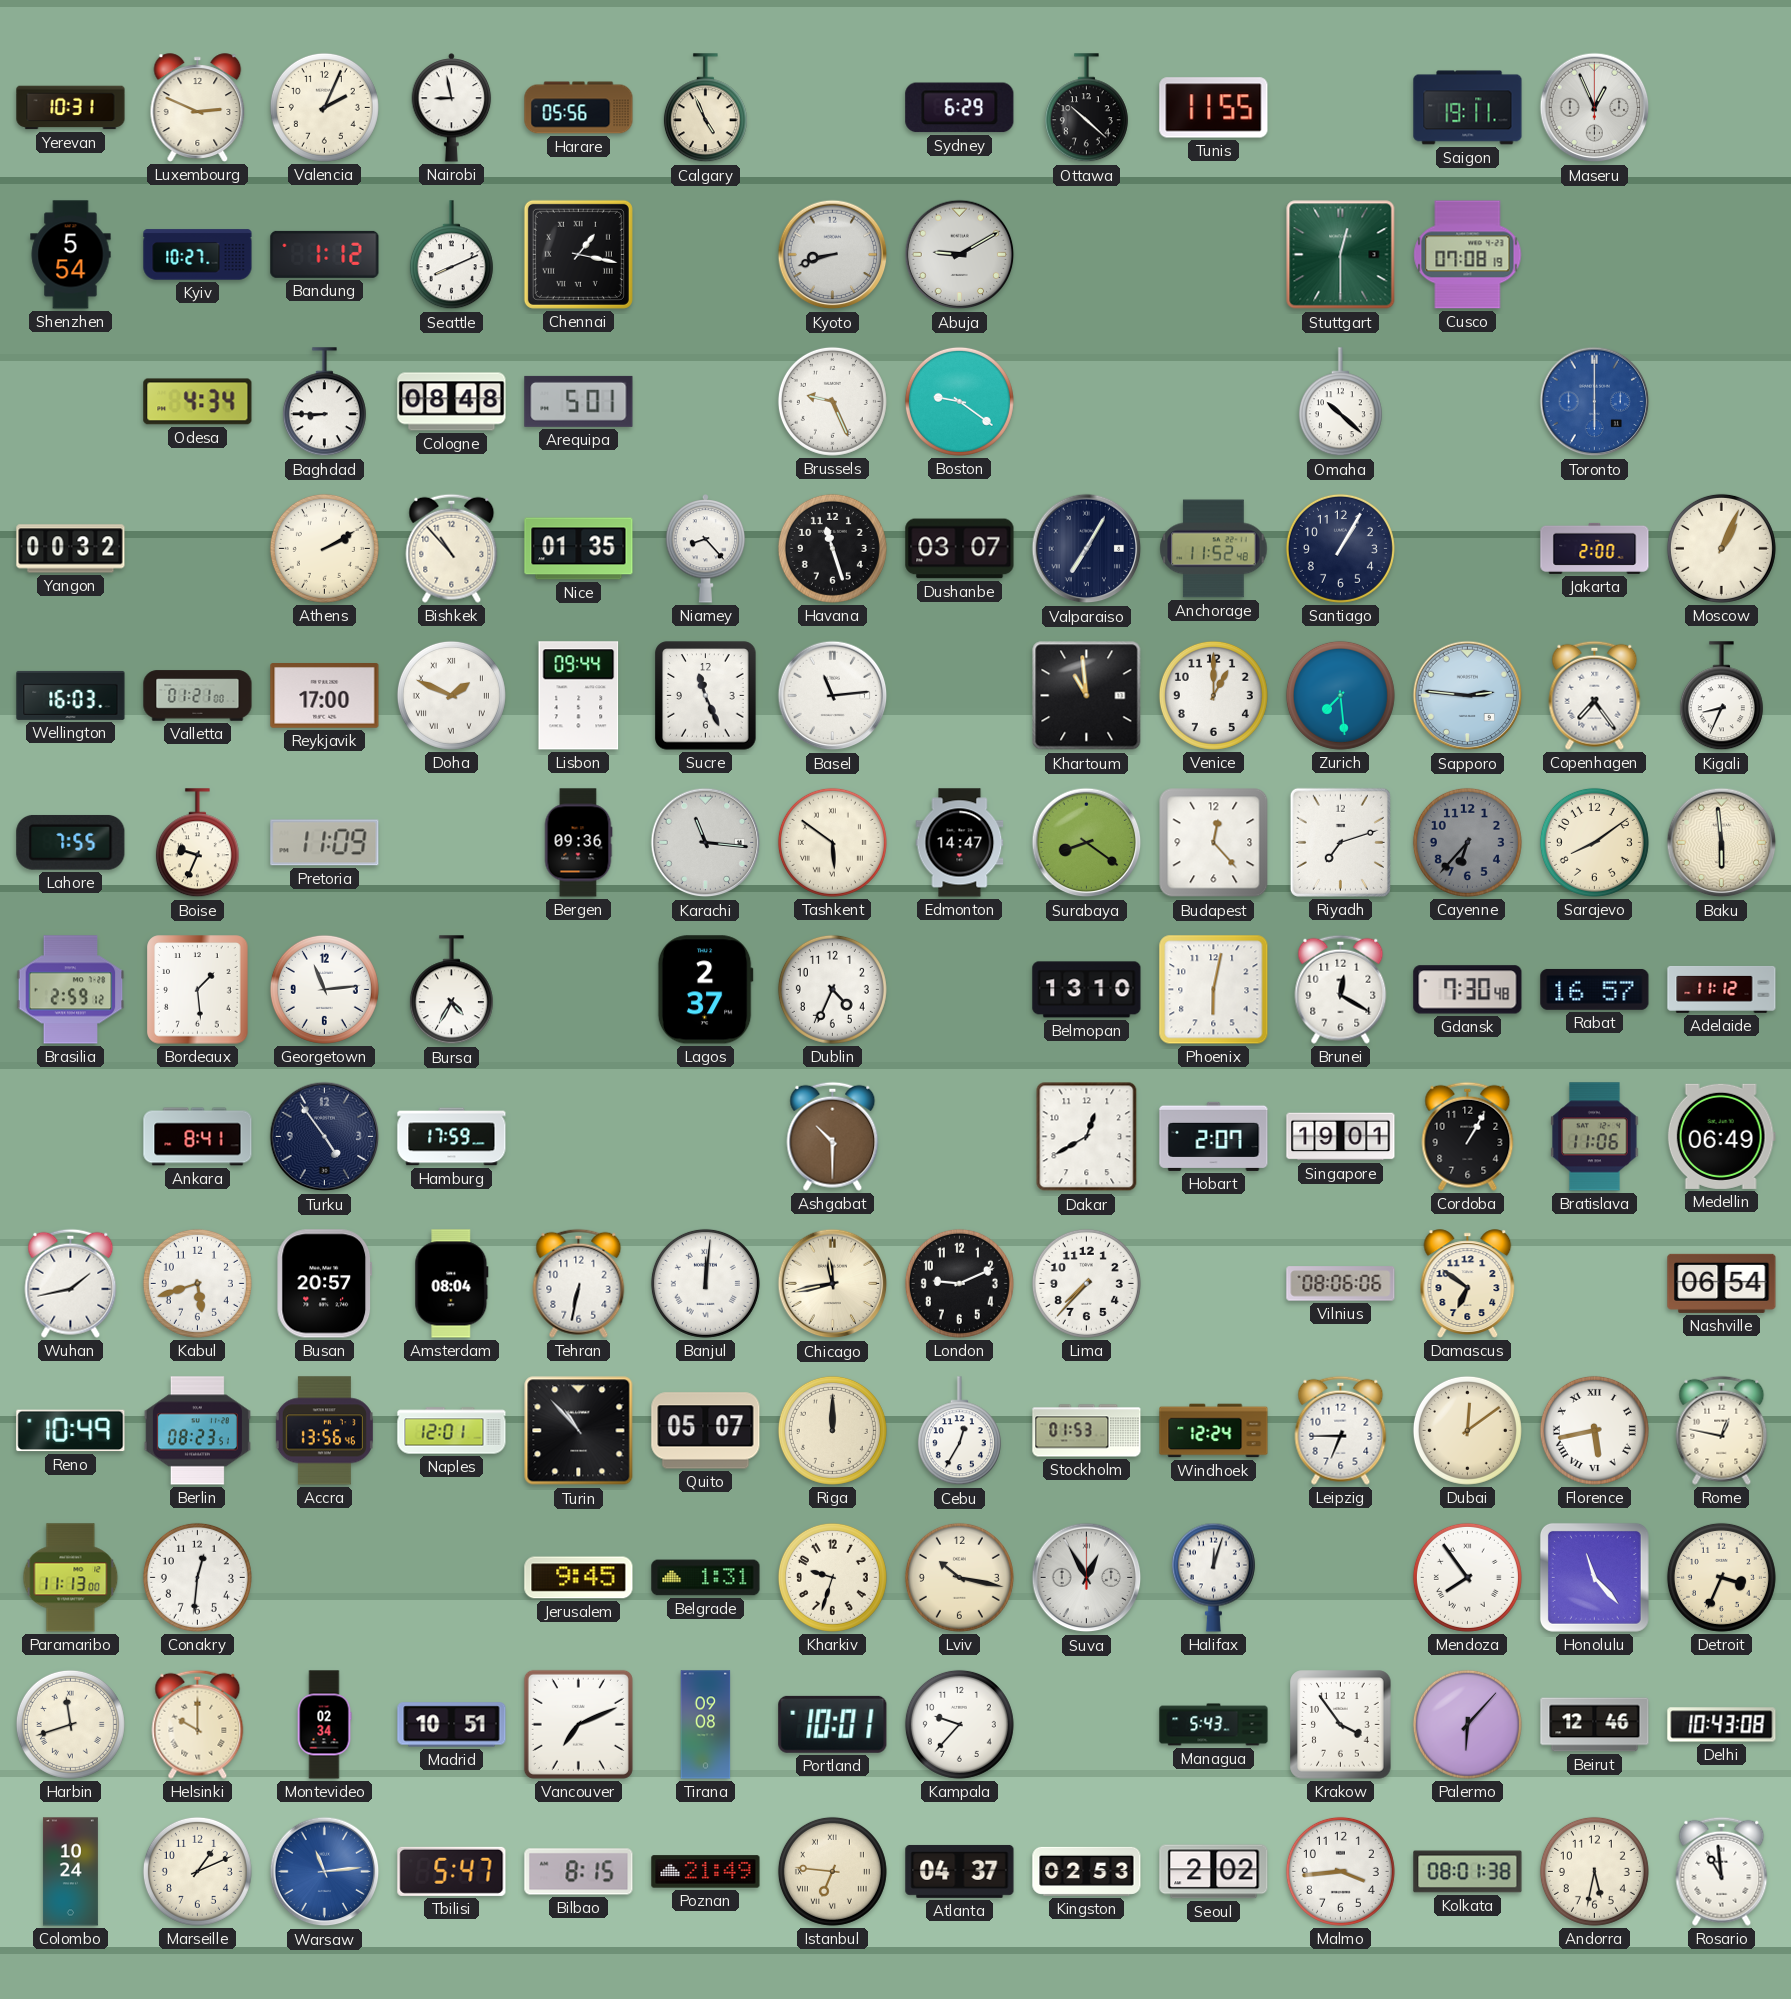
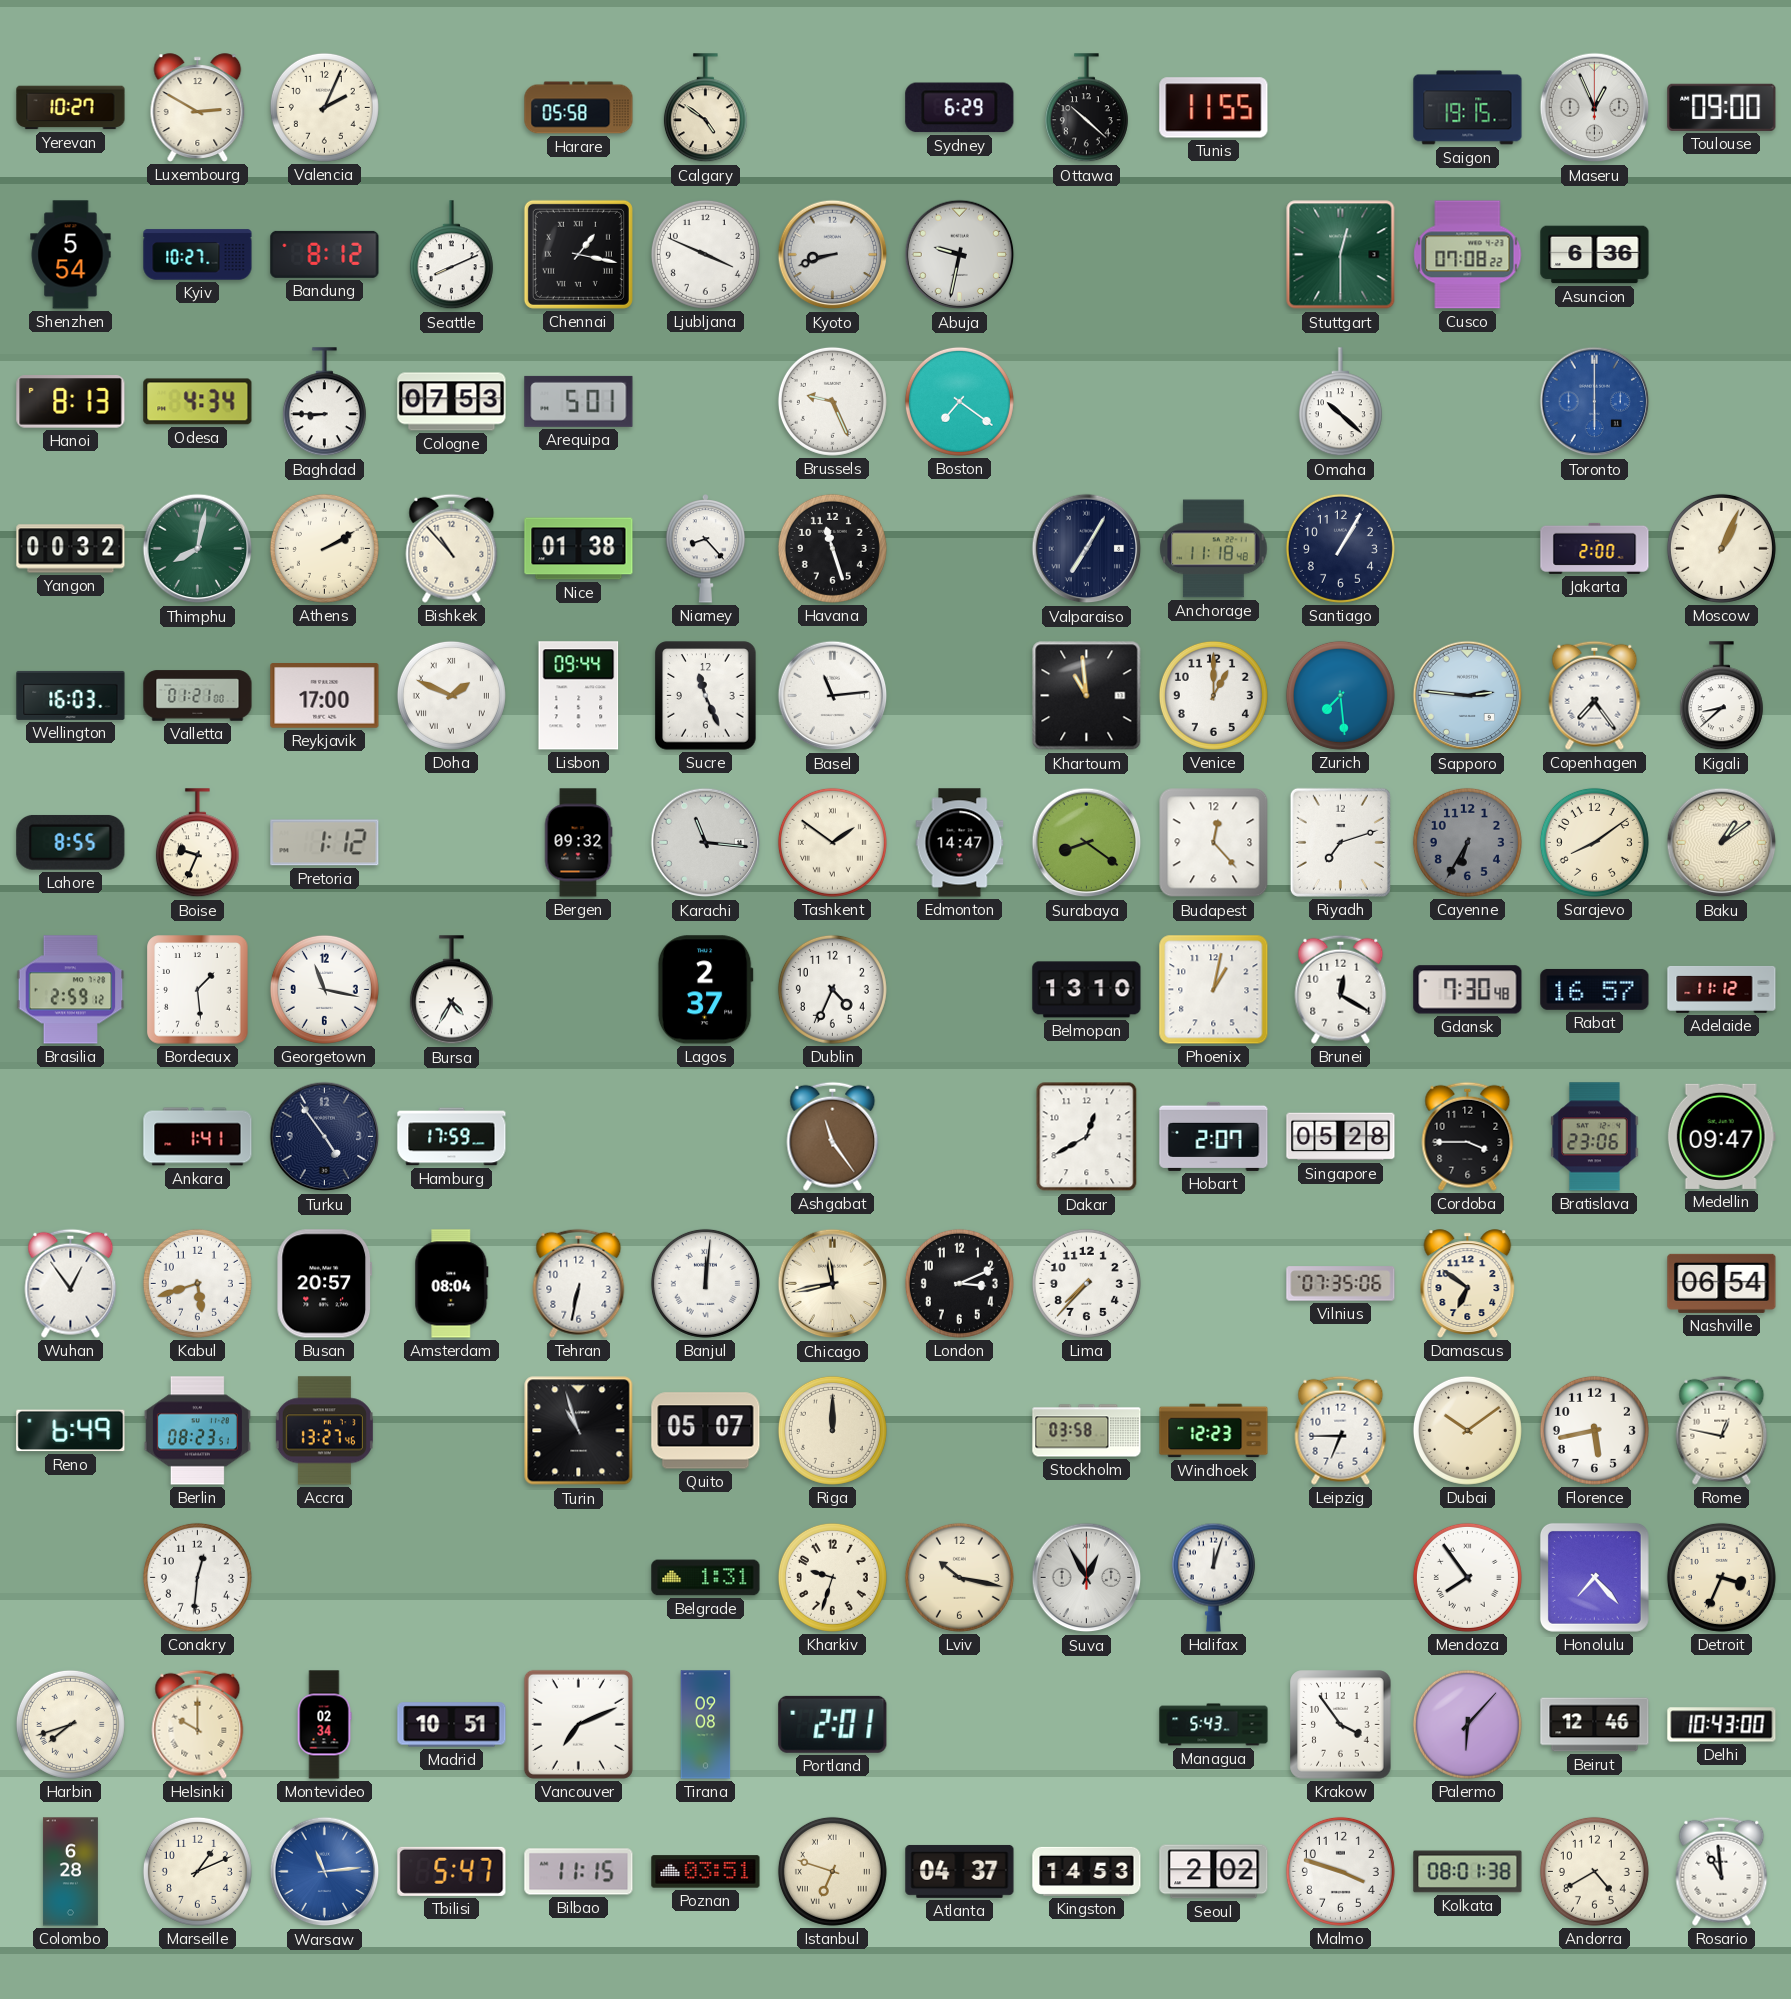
Yerevan: 10:31 -> 10:27 (71, 108)
Luxembourg: 2:49 -> 2:50 (198, 108)
Nairobi: 8:58 -> none (452, 108)
Harare: 05:56 -> 05:58 (579, 108)
Calgary: 4:56 -> 4:51 (705, 108)
Saigon: 19:11 -> 19:15 (1468, 108)
Toulouse: none -> 09:00 (1722, 107)
Bandung: 1:12 -> 8:12 (325, 254)
Ljubljana: none -> 3:49 (705, 254)
Abuja: 9:10 -> 9:32 (960, 255)
Cusco: 07:08:19 -> 07:08:22 (1468, 255)
Asuncion: none -> 6:36 (1595, 255)
Hanoi: none -> 8:13 (71, 402)
Cologne: 08:48 -> 07:53 (452, 402)
Boston: 9:21 -> 7:21 (959, 401)
Thimphu: none -> 8:02 (198, 549)
Nice: 01:35 -> 01:38 (579, 549)
Dushanbe: 03:07 -> none (960, 549)
Anchorage: 11:52 -> 11:18 (1214, 549)
Kigali: 8:34 -> 8:38 (1721, 696)
Lahore: 7:55 -> 8:55 (71, 842)
Pretoria: 11:09 -> 1:12 (325, 843)
Bergen: 09:36 -> 09:32 (578, 843)
Tashkent: 5:51 -> 1:51 (832, 842)
Cayenne: 6:37 -> 6:35 (1467, 842)
Baku: 5:59 -> 1:09 (1722, 843)
Georgetown: 11:14 -> 11:17 (324, 989)
Phoenix: 6:02 -> 1:02 (1214, 990)
Ankara: 8:41 -> 1:41 (198, 1137)
Ashgabat: 10:30 -> 11:24 (833, 1136)
Singapore: 19:01 -> 05:28 (1341, 1137)
Cordoba: 1:05 -> 3:45 (1468, 1136)
Bratislava: 11:06 -> 23:06 (1595, 1137)
Medellin: 06:49 -> 09:47 (1721, 1136)
Wuhan: 1:43 -> 12:54 (71, 1283)
London: 9:11 -> 3:11 (959, 1283)
Vilnius: 08:06 -> 07:35 (1341, 1284)
Reno: 10:49 -> 6:49 (71, 1431)
Accra: 13:56 -> 13:27 (324, 1431)
Naples: 12:01 -> none (452, 1431)
Turin: 10:53 -> 10:57 (579, 1431)
Cebu: 12:35 -> none (959, 1431)
Stockholm: 01:53 -> 03:58 (1087, 1431)
Windhoek: 12:24 -> 12:23 (1214, 1431)
Dubai: 12:09 -> 10:09 (1467, 1430)
Florence numerals: Roman -> Arabic (1594, 1430)
Paramaribo: 11:13 -> none (71, 1578)
Jerusalem: 9:45 -> none (579, 1578)
Honolulu: 11:23 -> 7:23 (1594, 1577)
Harbin: 11:42 -> 7:42 (70, 1724)
Portland: 10:01 -> 2:01 (833, 1724)
Kampala: 9:37 -> none (959, 1724)
Delhi: 10:43:08 -> 10:43:00 (1722, 1725)
Colombo: 10:24 -> 6:28 (70, 1872)
Bilbao: 8:15 -> 11:15 (579, 1872)
Poznan: 21:49 -> 03:51 (706, 1872)
Istanbul: 6:46 -> 6:48 (832, 1871)
Kingston: 02:53 -> 14:53 (1087, 1871)
Malmo: 3:44 -> 3:48 (1340, 1871)
Andorra: 5:32 -> 4:40 (1594, 1871)
